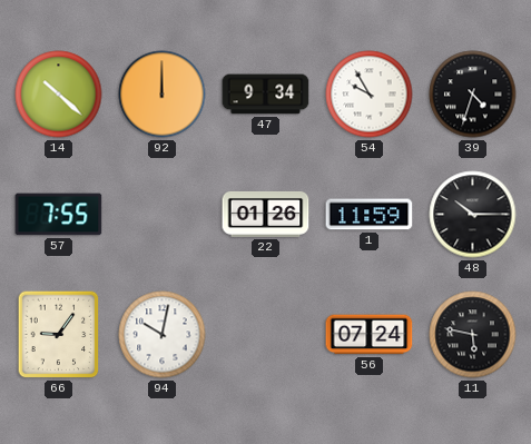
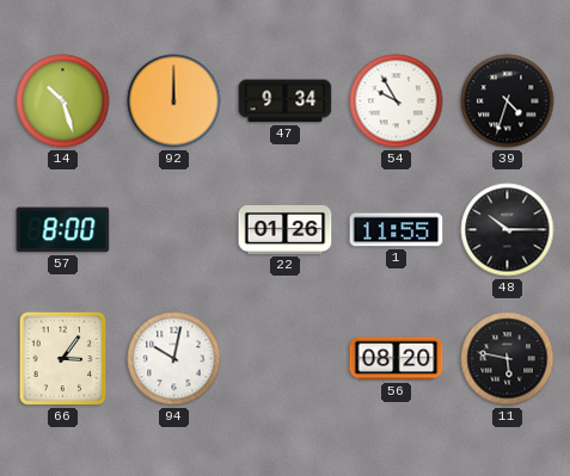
14: 10:22 -> 10:27 (63, 101)
57: 7:55 -> 8:00 (63, 230)
1: 11:59 -> 11:55 (397, 230)
66: 9:06 -> 3:06 (63, 359)
56: 07:24 -> 08:20 (397, 359)
